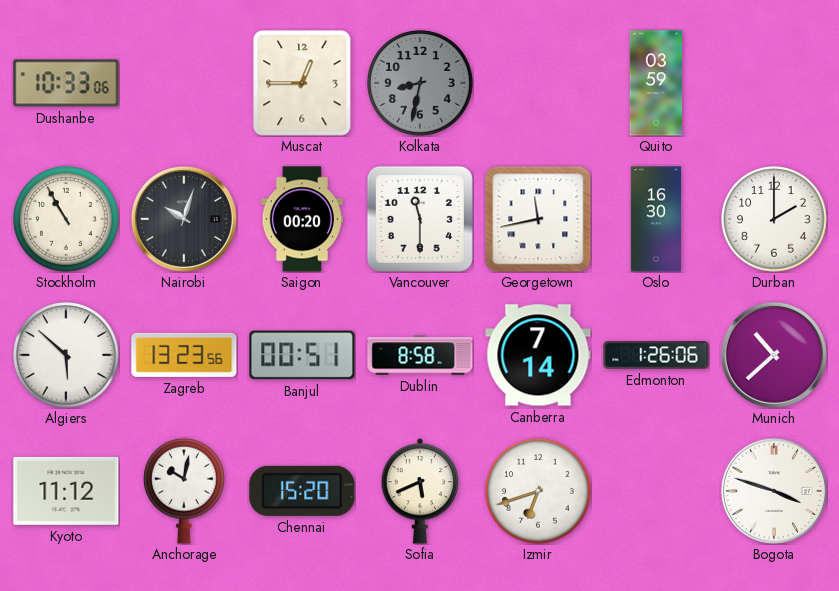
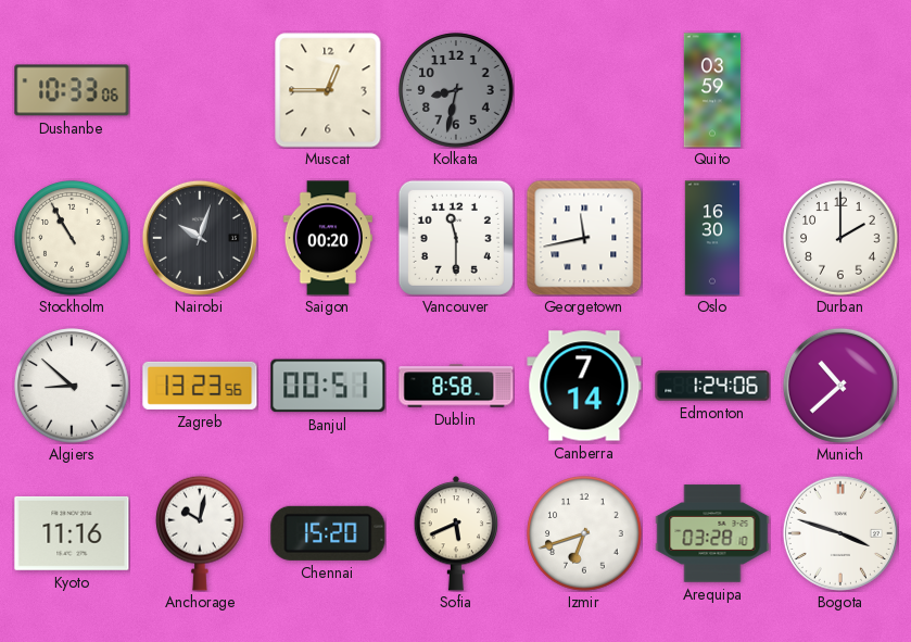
Algiers: 5:52 -> 8:52 (72, 386)
Edmonton: 1:26 -> 1:24 (712, 386)
Kyoto: 11:12 -> 11:16 (72, 533)
Arequipa: none -> 03:28 (712, 533)
